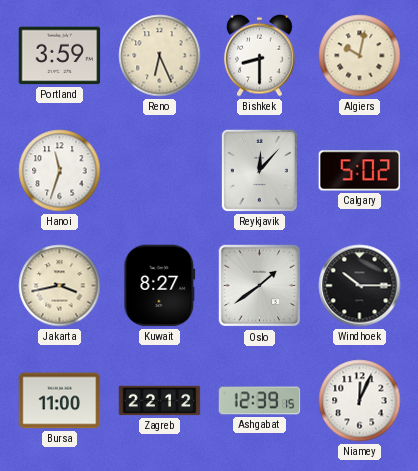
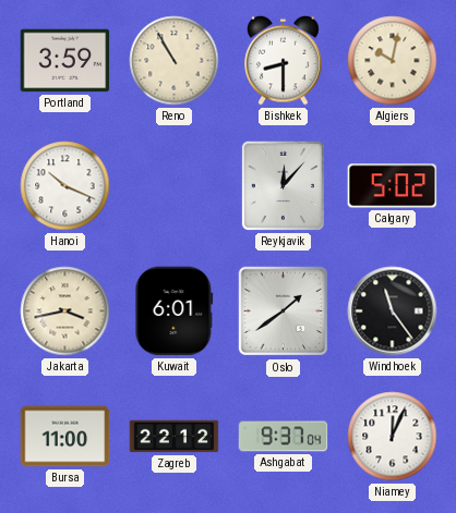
Reno: 6:26 -> 10:55 (175, 61)
Hanoi: 11:33 -> 10:19 (65, 186)
Kuwait: 8:27 -> 6:01 (175, 312)
Windhoek: 10:15 -> 11:24 (393, 312)
Ashgabat: 12:39 -> 9:37 (284, 437)
